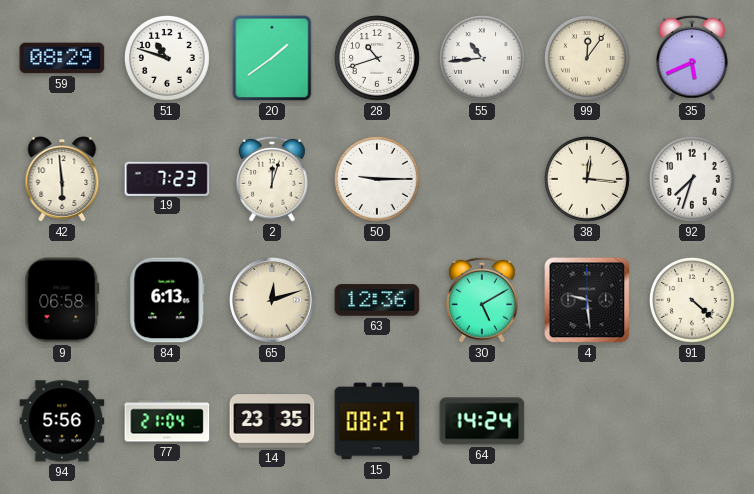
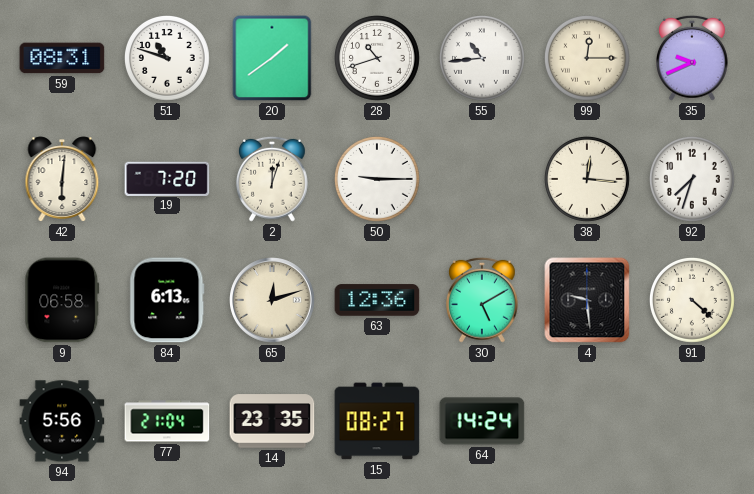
59: 08:29 -> 08:31 (62, 58)
99: 12:06 -> 12:15 (587, 58)
35: 5:41 -> 9:41 (693, 58)
42: 5:59 -> 6:01 (62, 179)
19: 7:23 -> 7:20 (167, 178)
